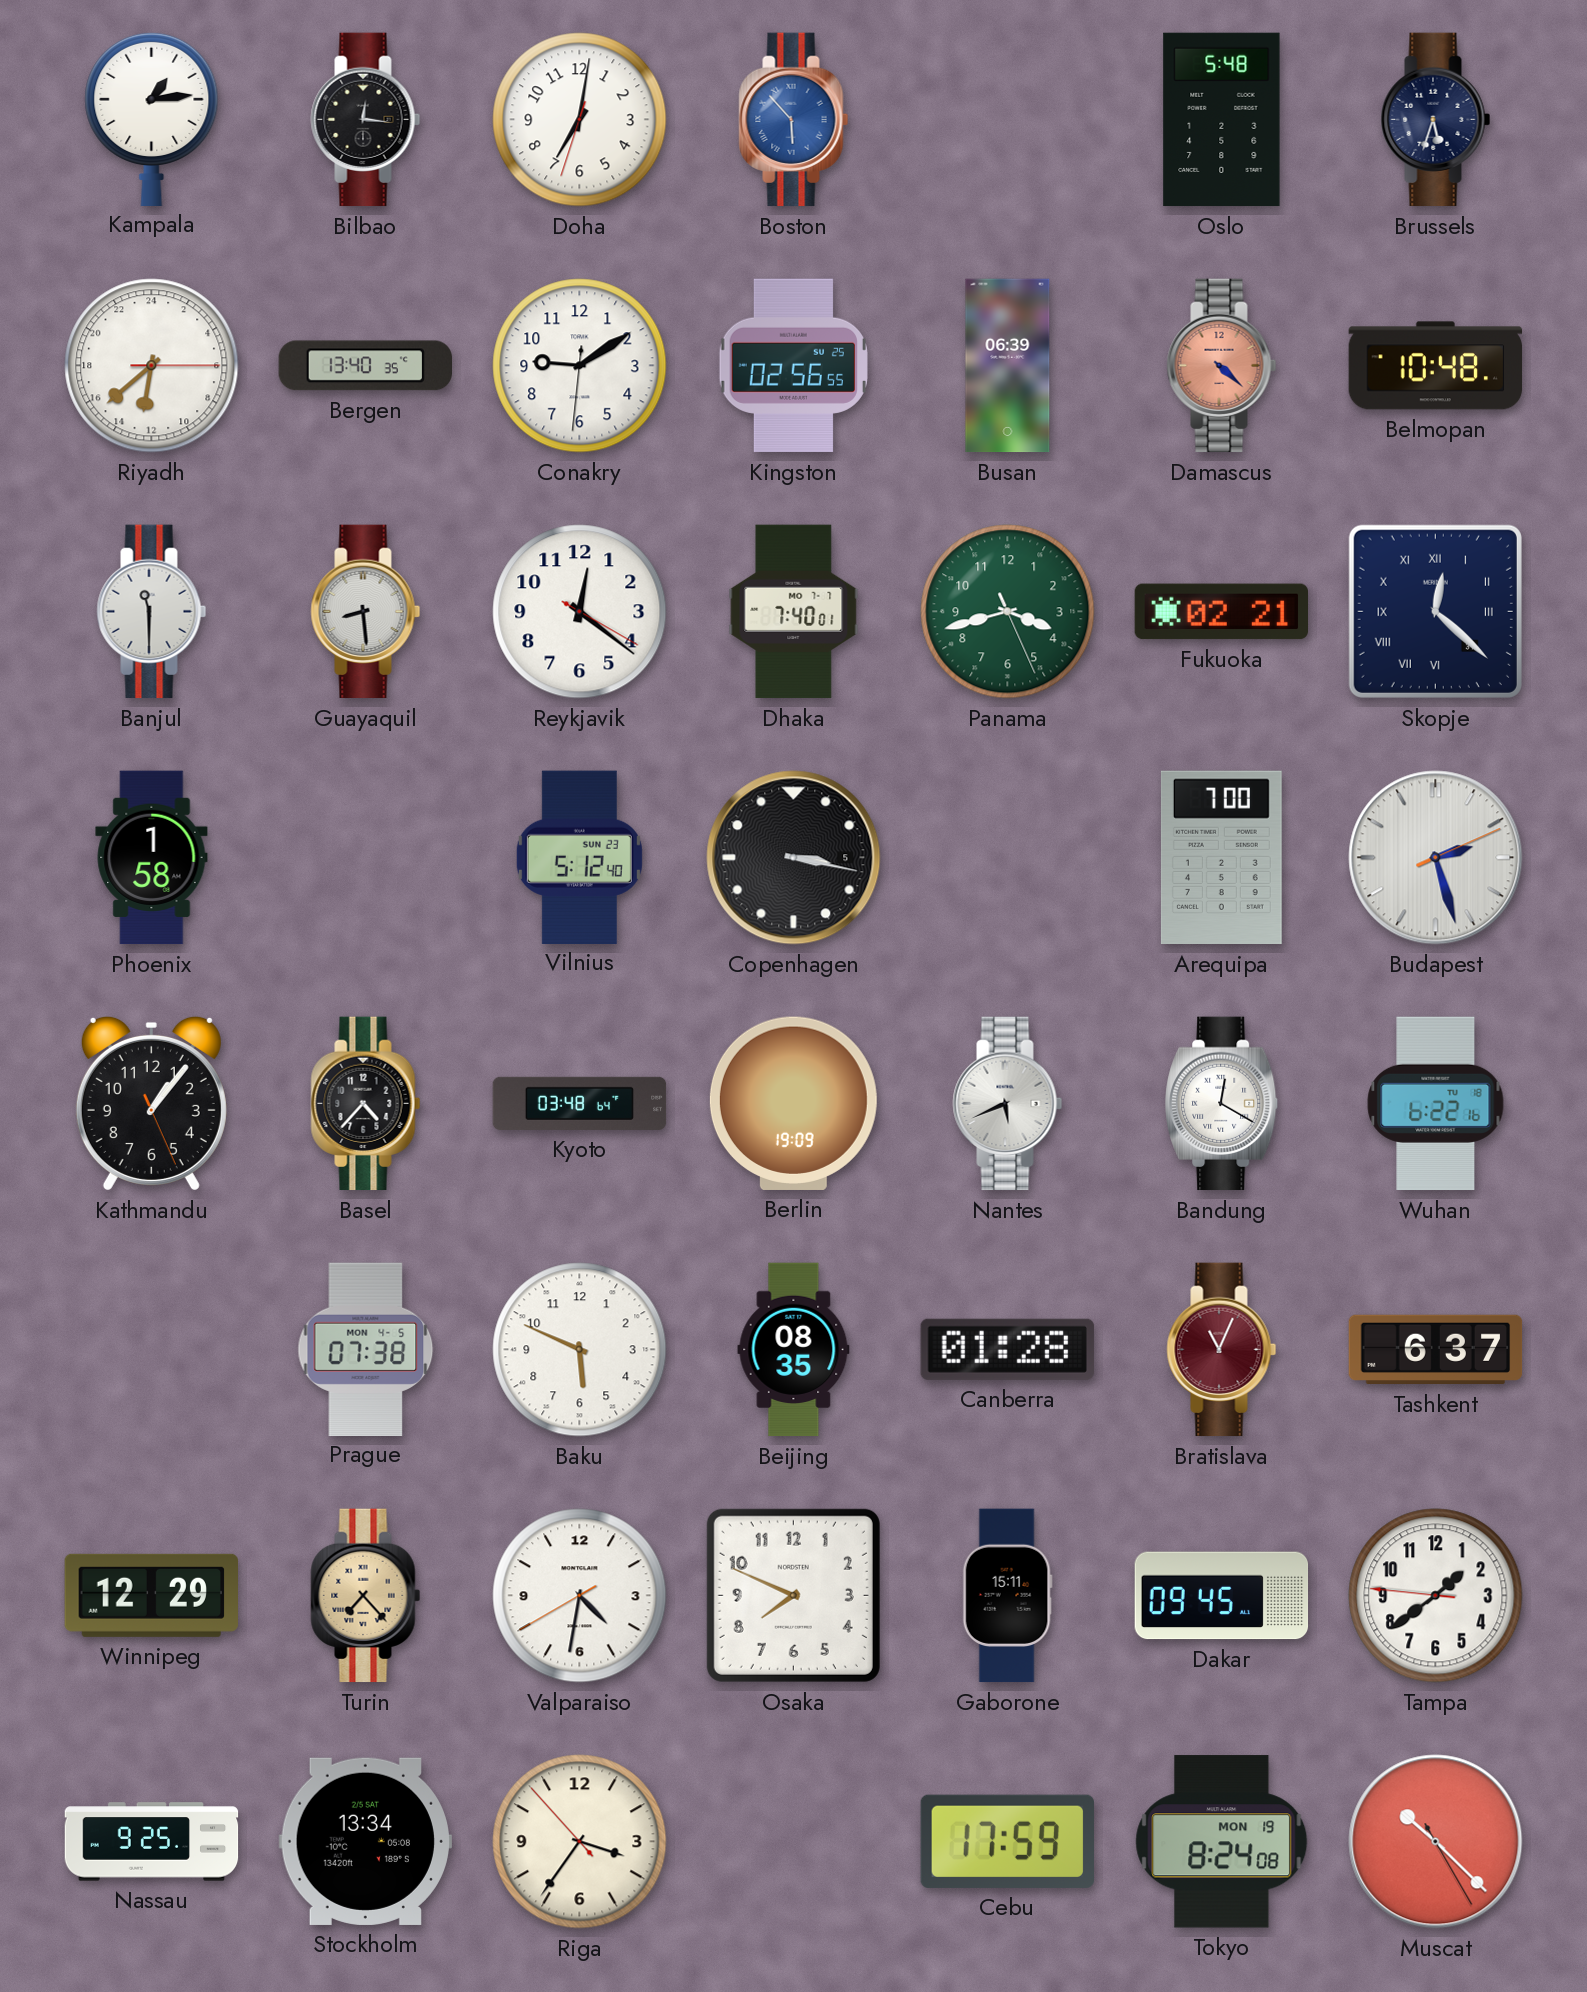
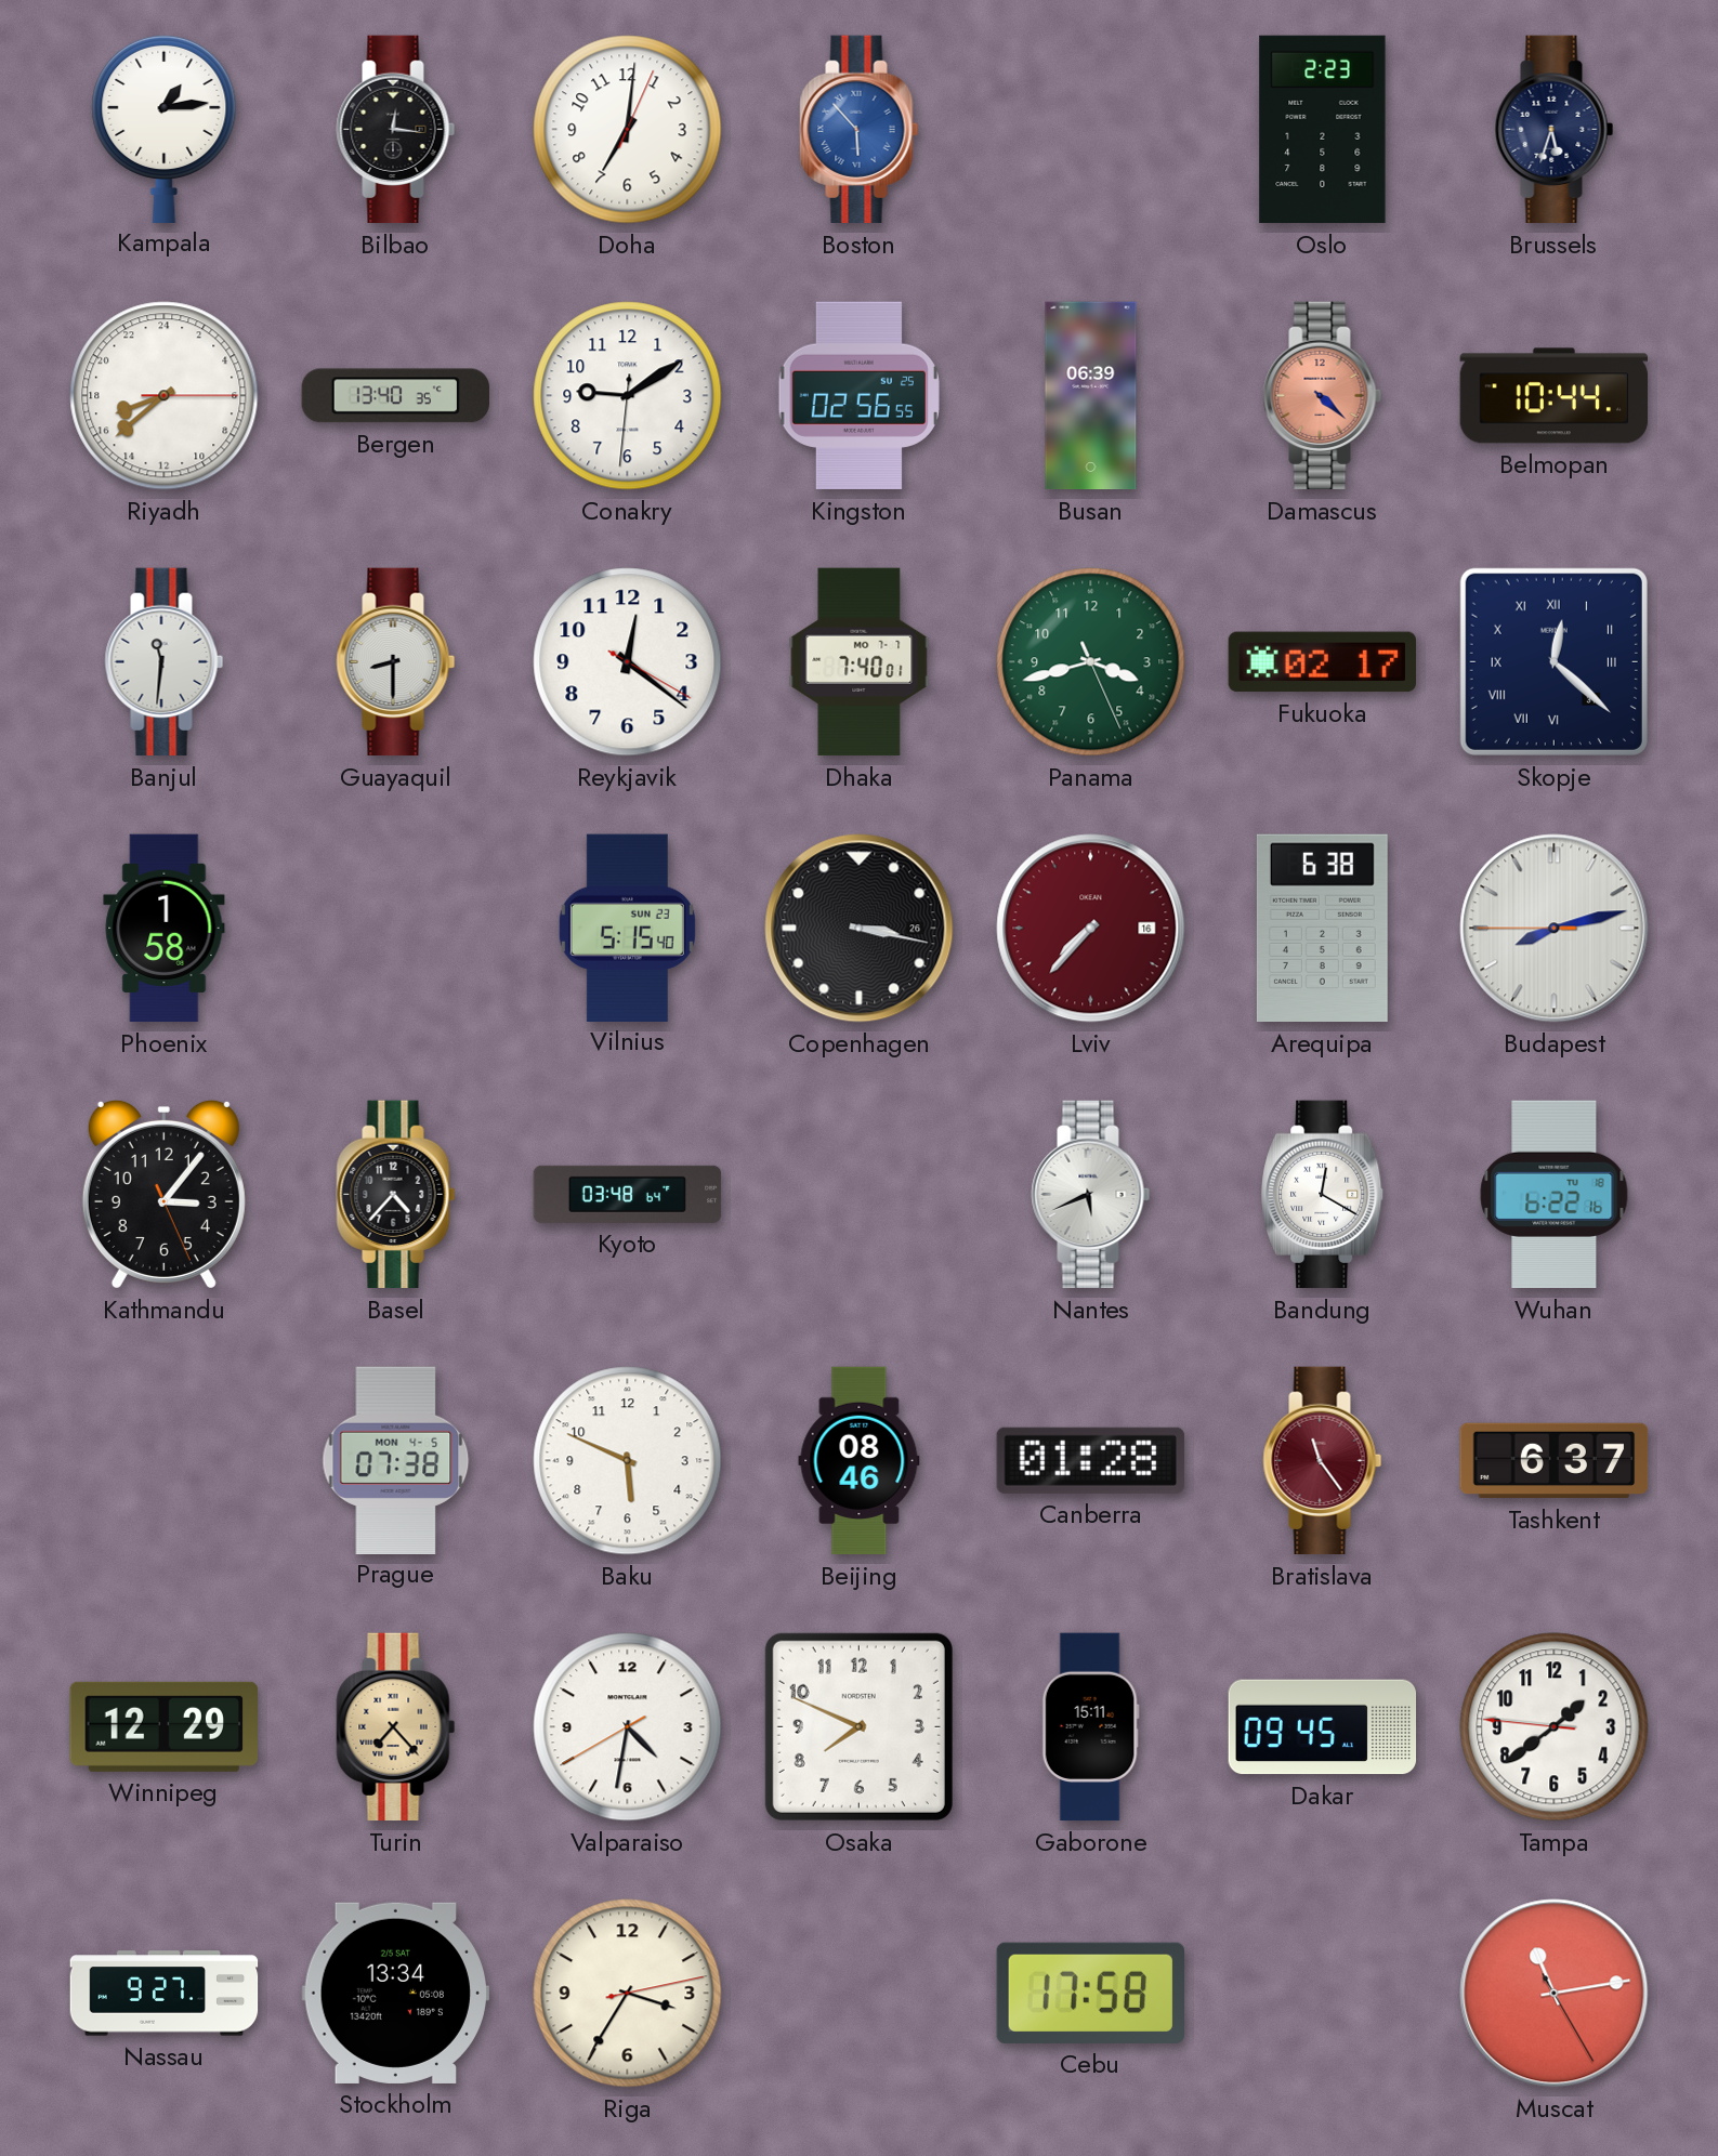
Doha: 7:01:33 -> 7:01:04 (628, 130)
Oslo: 5:48 -> 2:23 (1323, 130)
Riyadh: 12:38 -> 16:38 (165, 396)
Belmopan: 10:48 -> 10:44 (1555, 396)
Banjul: 11:30 -> 11:31 (165, 662)
Guayaquil: 8:29 -> 8:30 (396, 662)
Fukuoka: 02:21 -> 02:17 (1322, 662)
Vilnius: 5:12 -> 5:15 (627, 928)
Copenhagen date: 5 -> 26 (860, 929)
Lviv: none -> 7:37 (1091, 929)
Arequipa: 7:00 -> 6:38 (1322, 929)
Budapest: 2:27 -> 8:12 (1555, 929)
Kathmandu: 1:06 -> 3:06 (163, 1194)
Berlin: 19:09 -> none (793, 1103)
Beijing: 08:35 -> 08:46 (860, 1461)
Bratislava: 11:04 -> 11:24 (1323, 1461)
Nassau: 9:25 -> 9:27 (165, 1994)
Riga: 3:35:53 -> 3:35:13 (628, 1994)
Cebu: 17:59 -> 17:58 (1090, 1993)
Tokyo: 8:24 -> none (1222, 1842)
Muscat: 10:22 -> 11:13 (1555, 1994)
